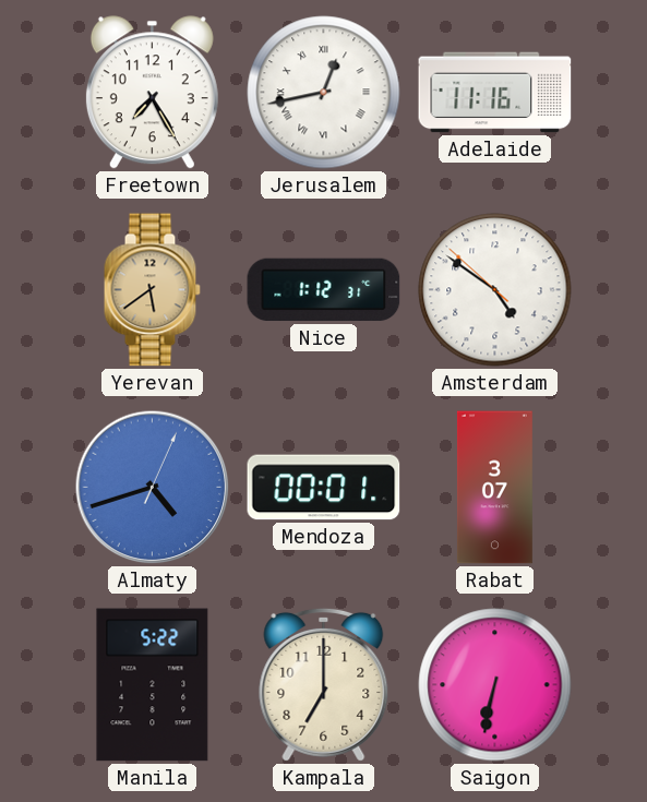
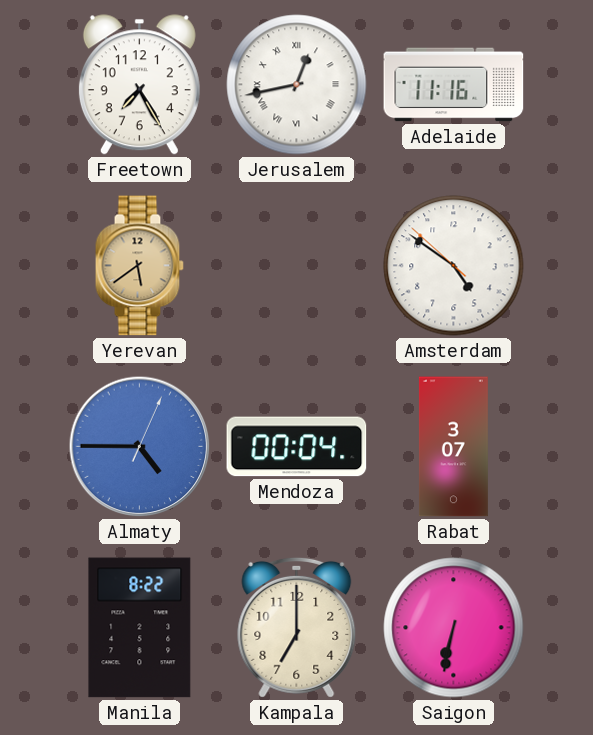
Nice: 1:12 -> none (324, 290)
Almaty: 4:42 -> 4:45 (140, 447)
Mendoza: 00:01 -> 00:04 (297, 447)
Manila: 5:22 -> 8:22 (140, 628)
